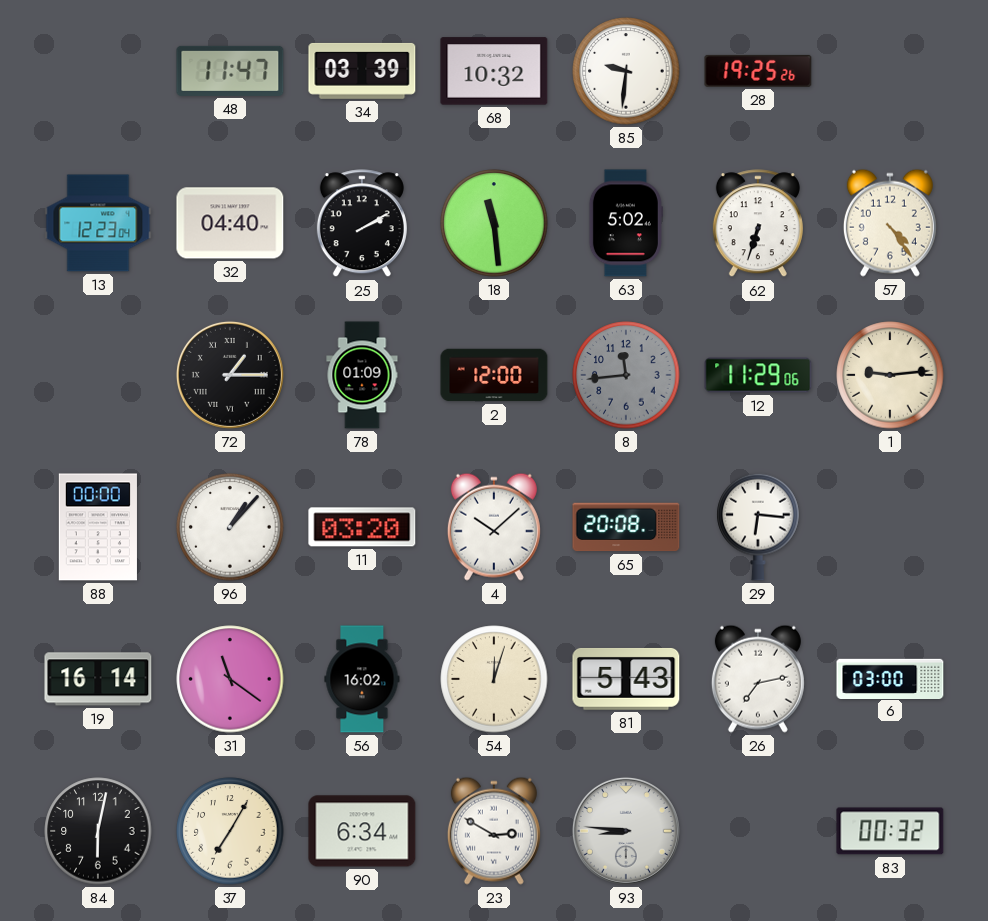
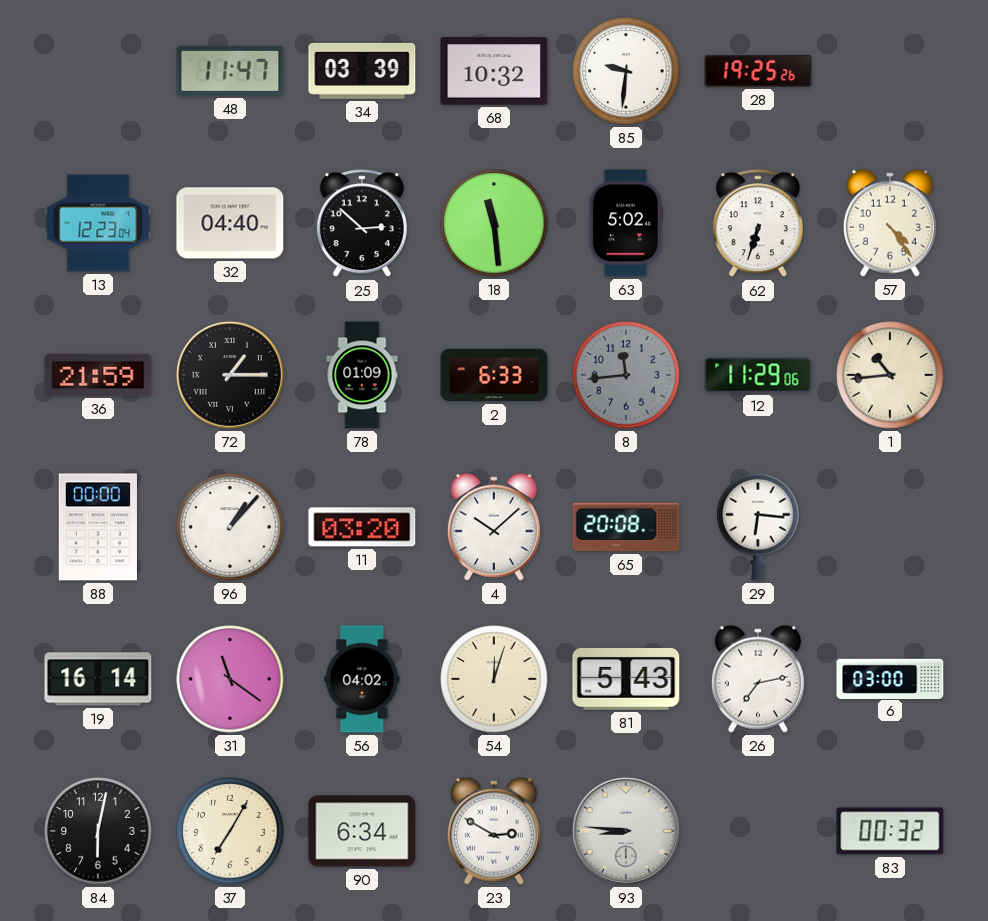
25: 2:10 -> 2:52 (362, 224)
36: none -> 21:59 (98, 375)
2: 12:00 -> 6:33 (494, 375)
1: 9:14 -> 10:44 (890, 375)
56: 16:02 -> 04:02 (362, 679)
